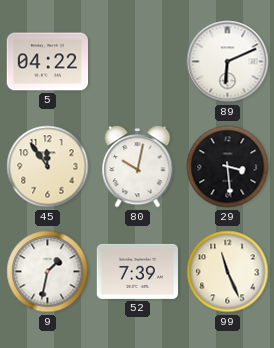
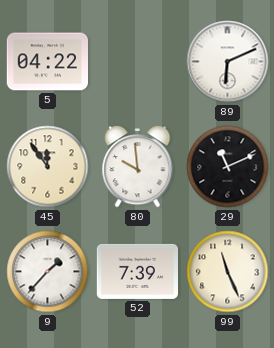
80: 10:02 -> 9:59 (138, 167)
29: 3:29 -> 11:11 (228, 167)
9: 1:32 -> 1:37 (48, 272)
